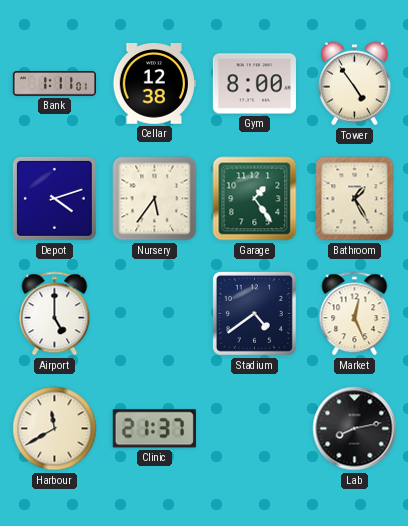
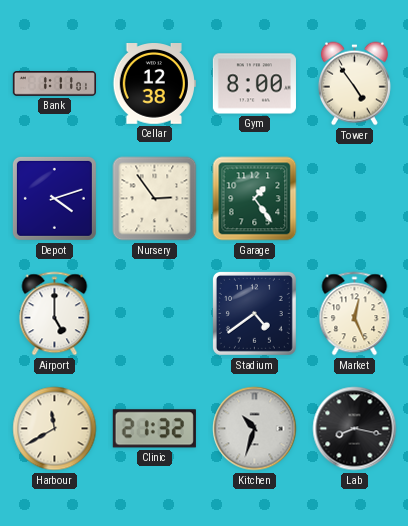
Nursery: 5:36 -> 2:54 (155, 199)
Bathroom: 1:25 -> none (355, 199)
Clinic: 21:37 -> 21:32 (154, 429)
Kitchen: none -> 10:33 (255, 429)
Lab: 8:13 -> 8:17 (355, 429)
